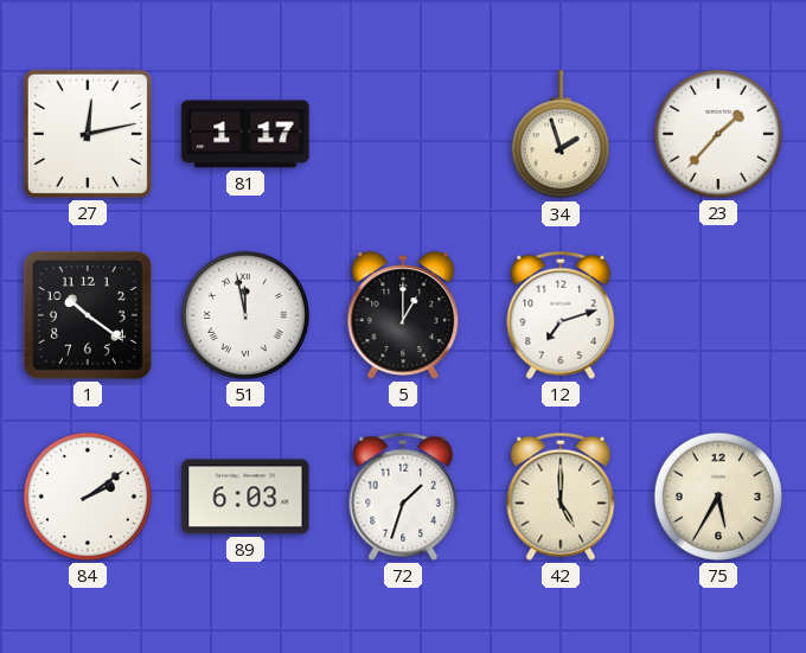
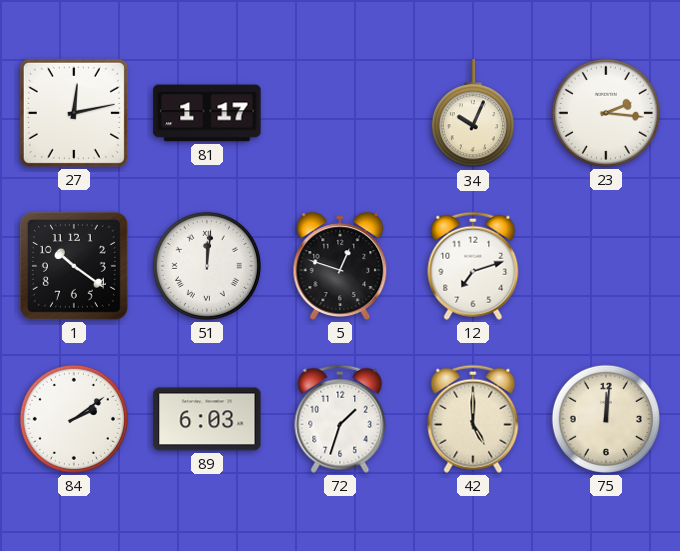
34: 1:57 -> 10:04 (473, 114)
23: 1:37 -> 2:16 (606, 113)
51: 11:58 -> 12:01 (207, 266)
5: 1:00 -> 12:48 (340, 266)
75: 5:35 -> 12:01 (606, 419)
